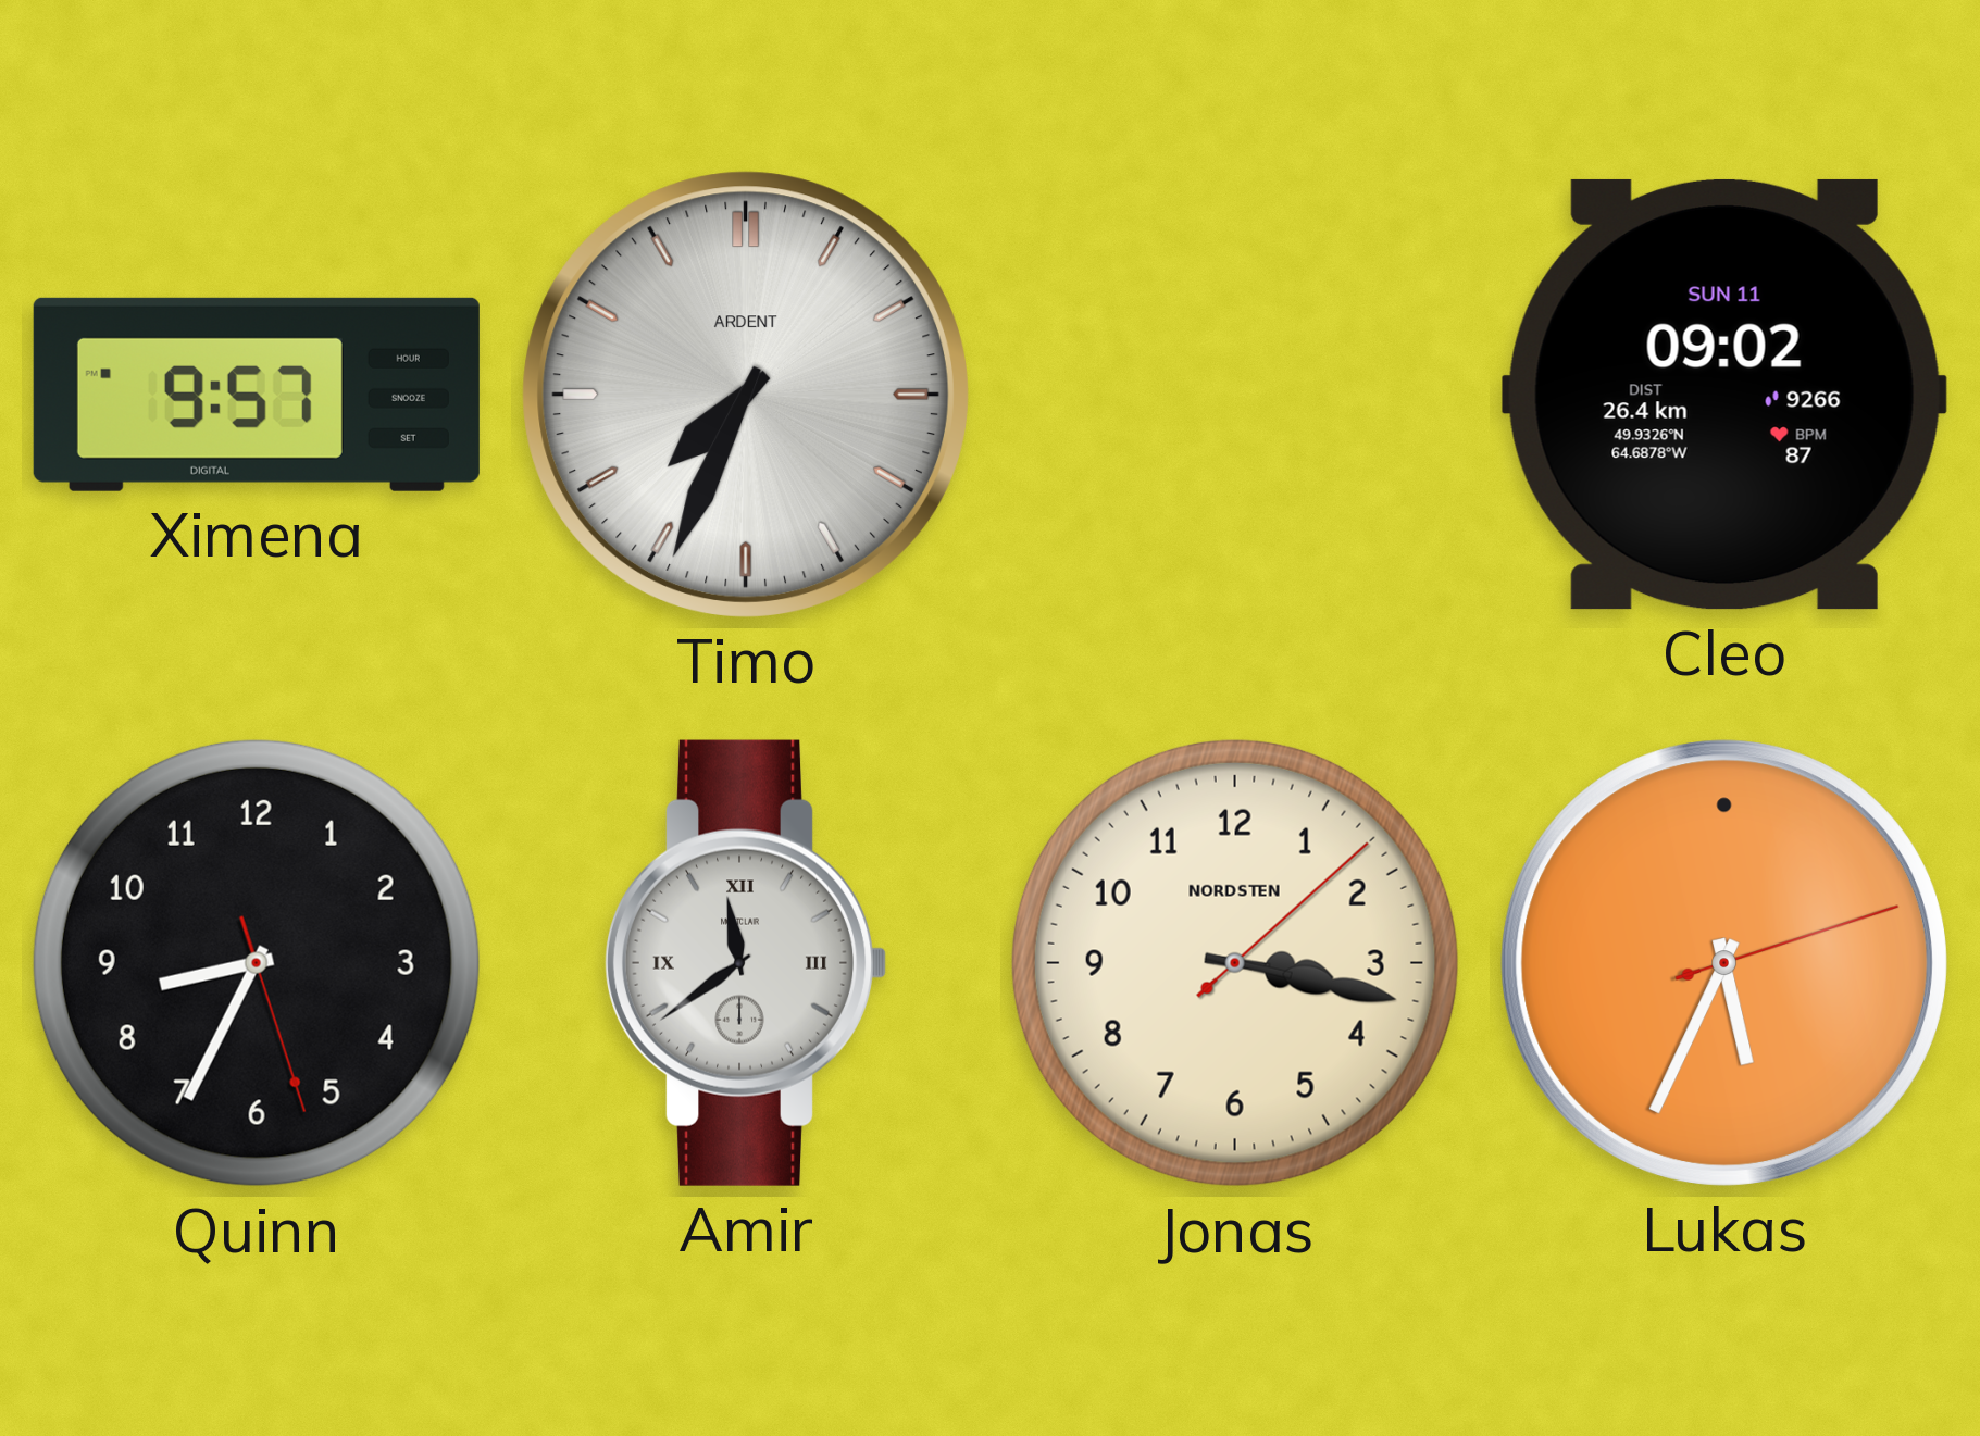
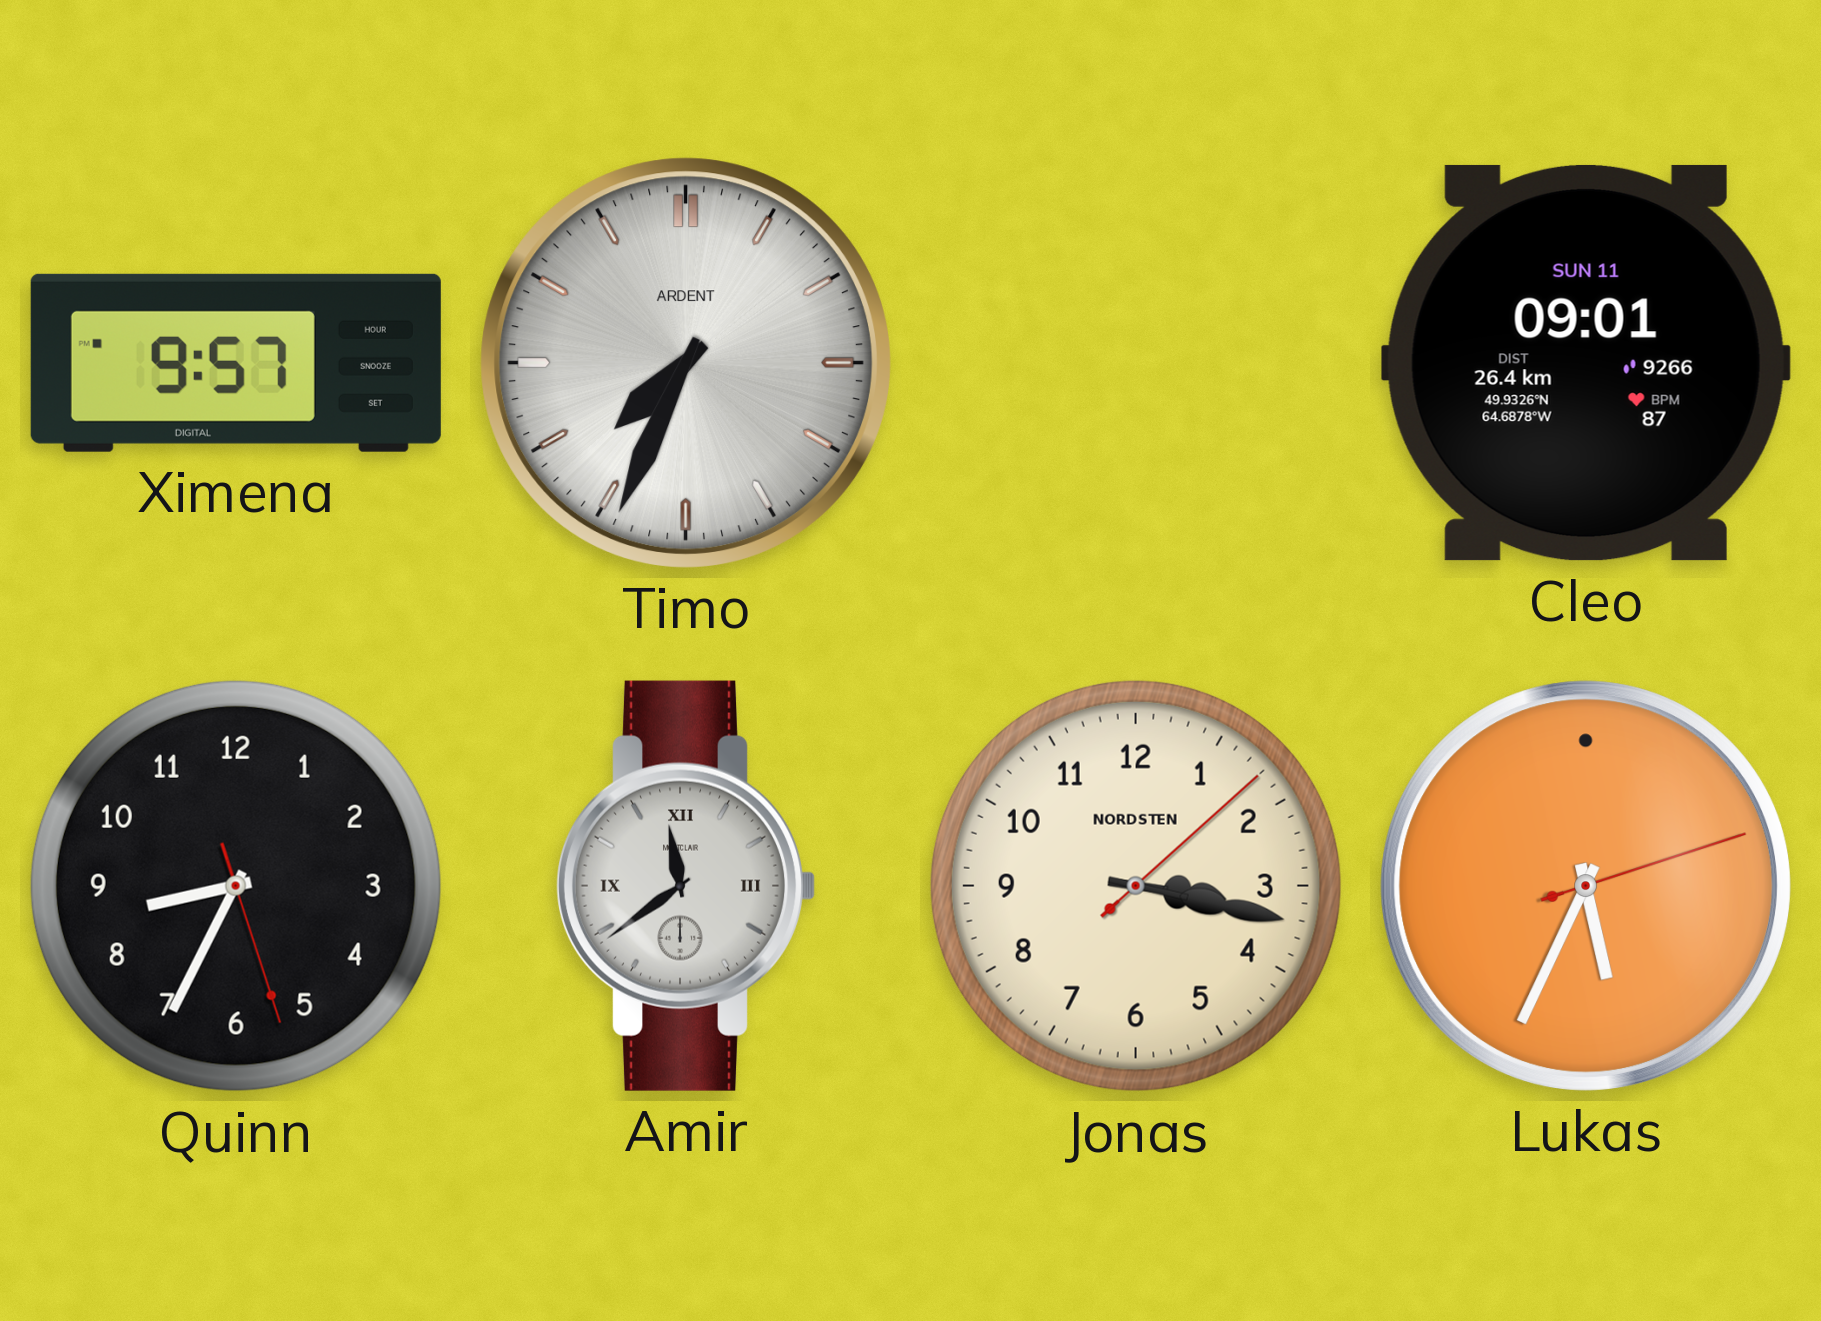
Cleo: 09:02 -> 09:01 (1586, 363)
